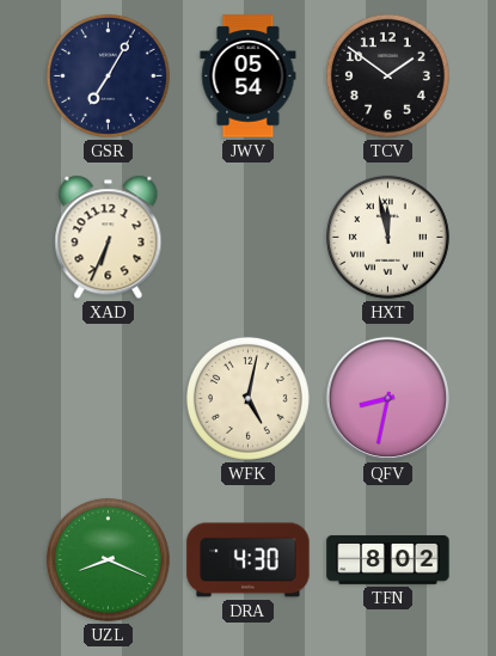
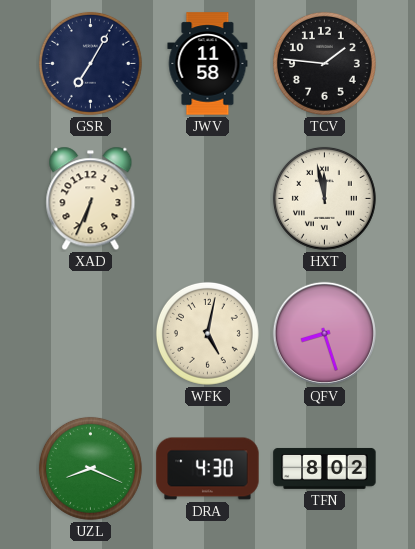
JWV: 05:54 -> 11:58 (208, 64)
TCV: 1:51 -> 1:46 (324, 63)
QFV: 8:32 -> 8:27 (324, 333)
